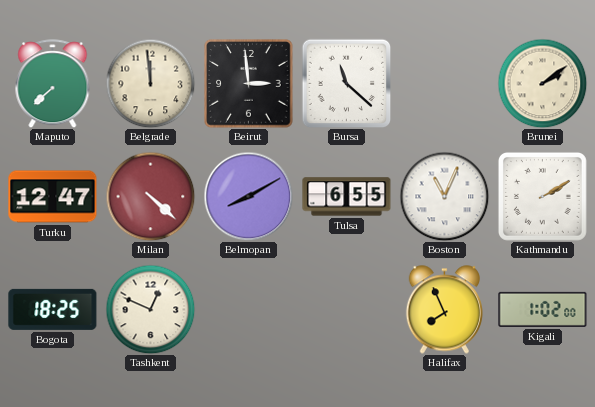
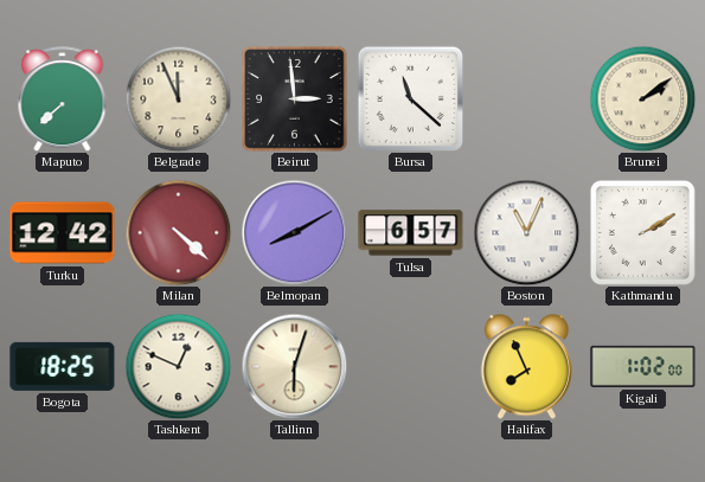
Belgrade: 11:59 -> 11:56 (178, 98)
Turku: 12:47 -> 12:42 (63, 233)
Tulsa: 6:55 -> 6:57 (411, 233)
Tallinn: none -> 6:03 (294, 366)
